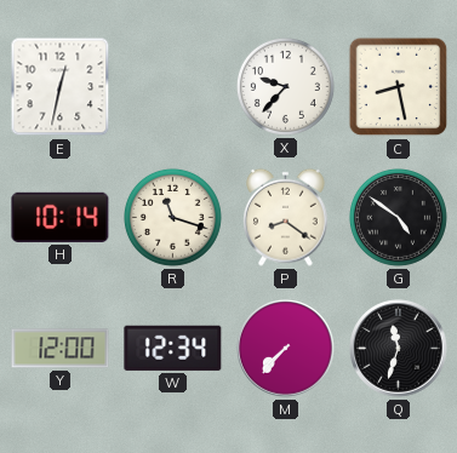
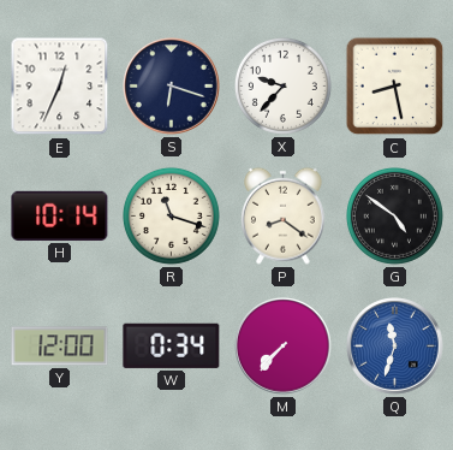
E: 12:32 -> 12:34 (60, 87)
S: none -> 6:18 (172, 87)
W: 12:34 -> 0:34 (172, 345)
Q dial: black -> blue (395, 347)
